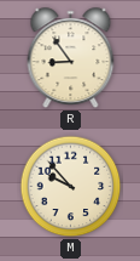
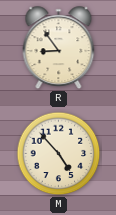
M: 9:53 -> 4:53 (59, 154)
